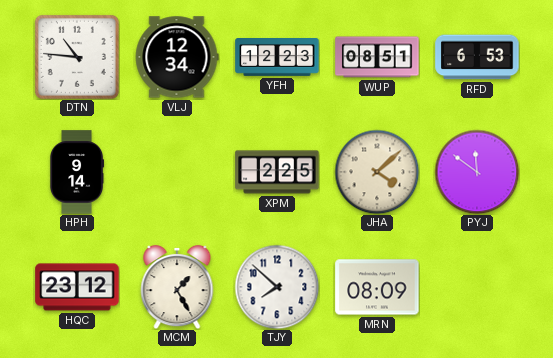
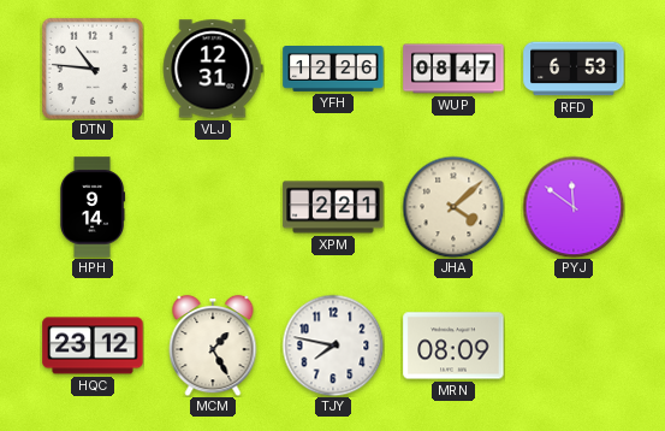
VLJ: 12:34 -> 12:31 (213, 69)
YFH: 12:23 -> 12:26 (333, 70)
WUP: 08:51 -> 08:47 (453, 69)
XPM: 2:25 -> 2:21 (333, 207)
TJY: 7:52 -> 7:47 (333, 346)
